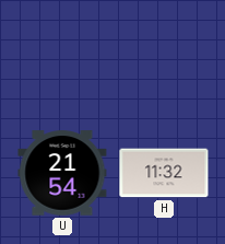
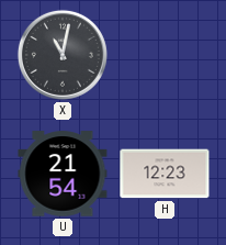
X: none -> 11:02 (63, 55)
H: 11:32 -> 12:23 (165, 174)
